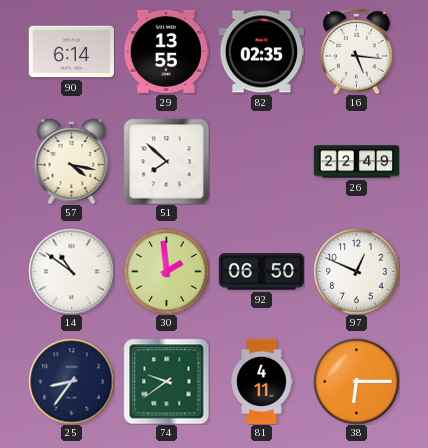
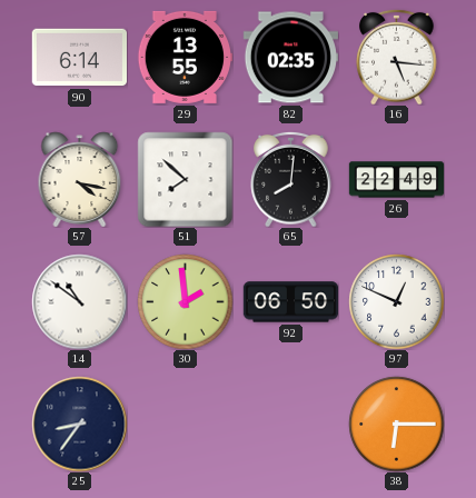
65: none -> 8:01 (291, 179)
74: 9:39 -> none (166, 381)
81: 4:11 -> none (262, 381)
